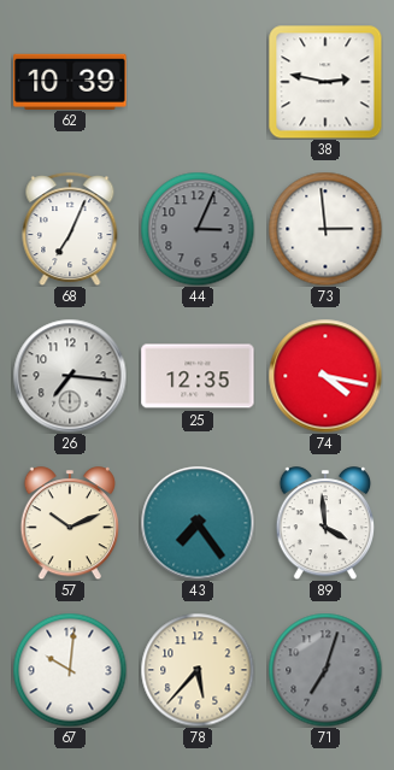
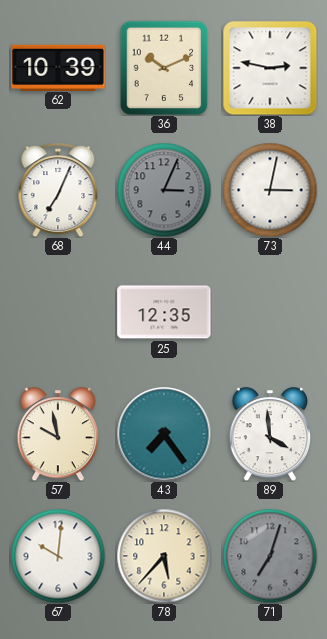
36: none -> 10:11 (164, 68)
73: 2:59 -> 3:02 (270, 190)
26: 7:16 -> none (70, 376)
74: 4:17 -> none (325, 376)
57: 10:11 -> 9:58 (57, 434)
